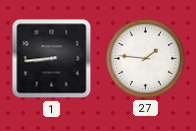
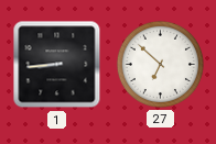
27: 1:46 -> 6:52 (160, 64)
